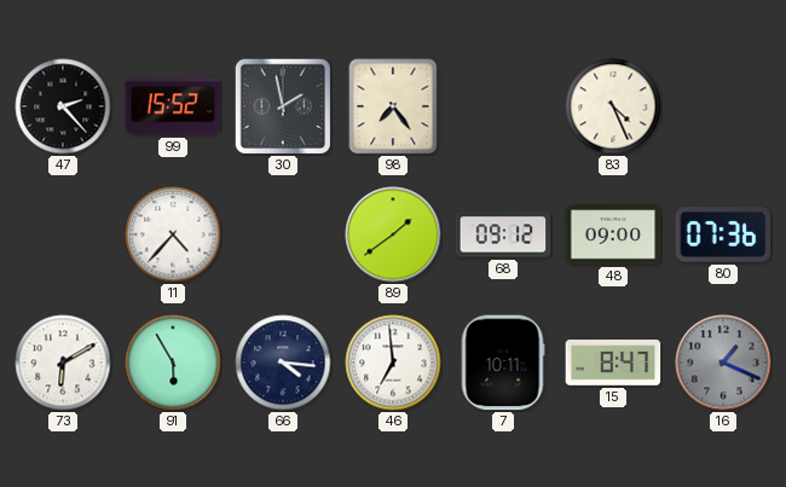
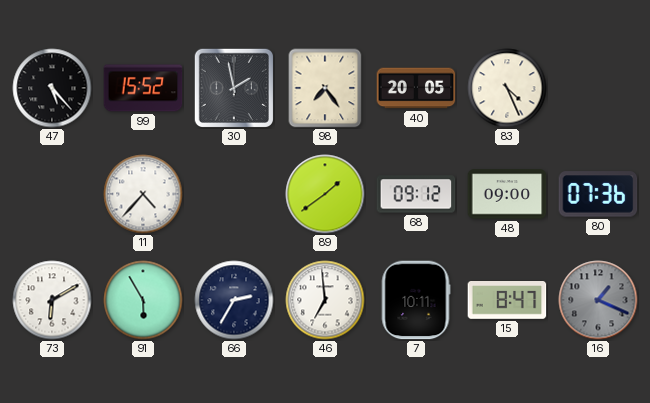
47: 2:23 -> 5:23 (52, 88)
40: none -> 20:05 (416, 88)
66: 4:16 -> 2:35 (234, 300)
